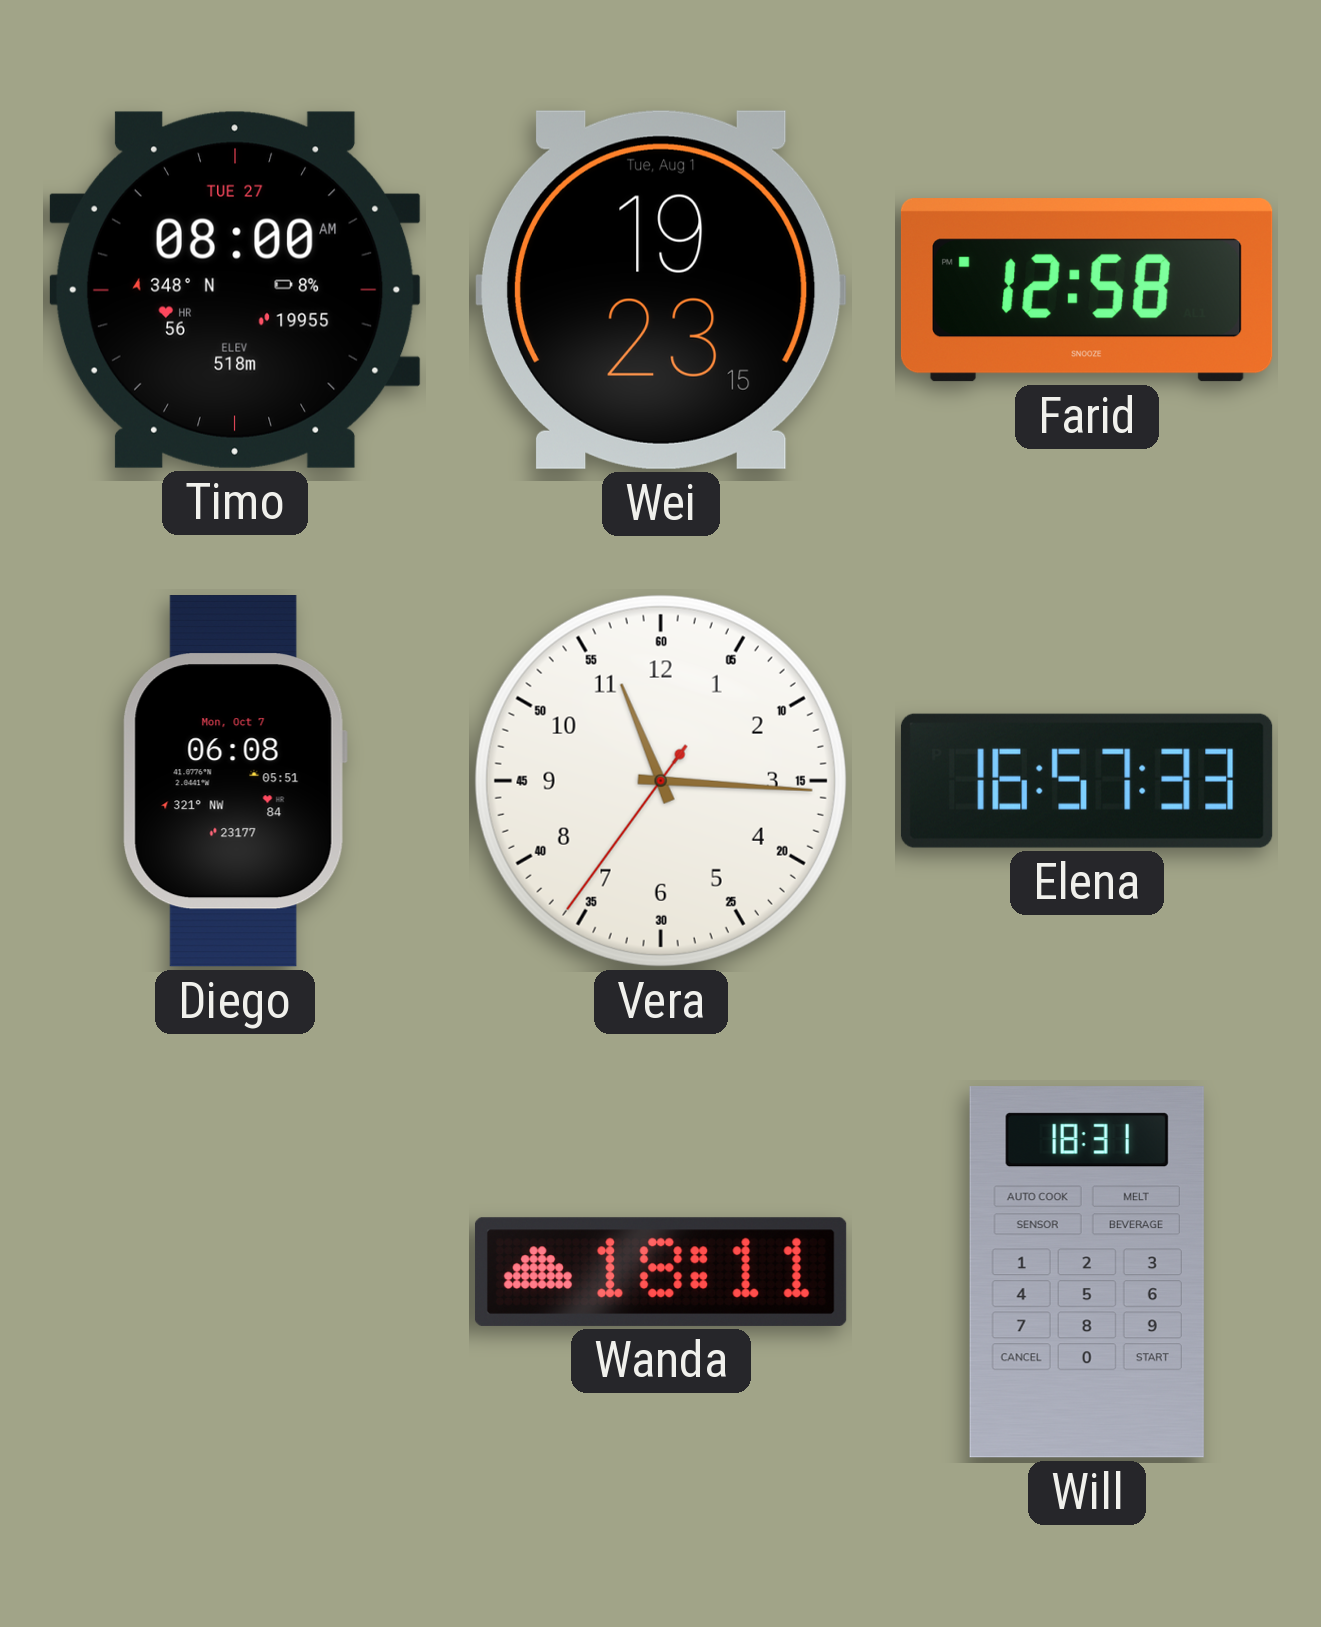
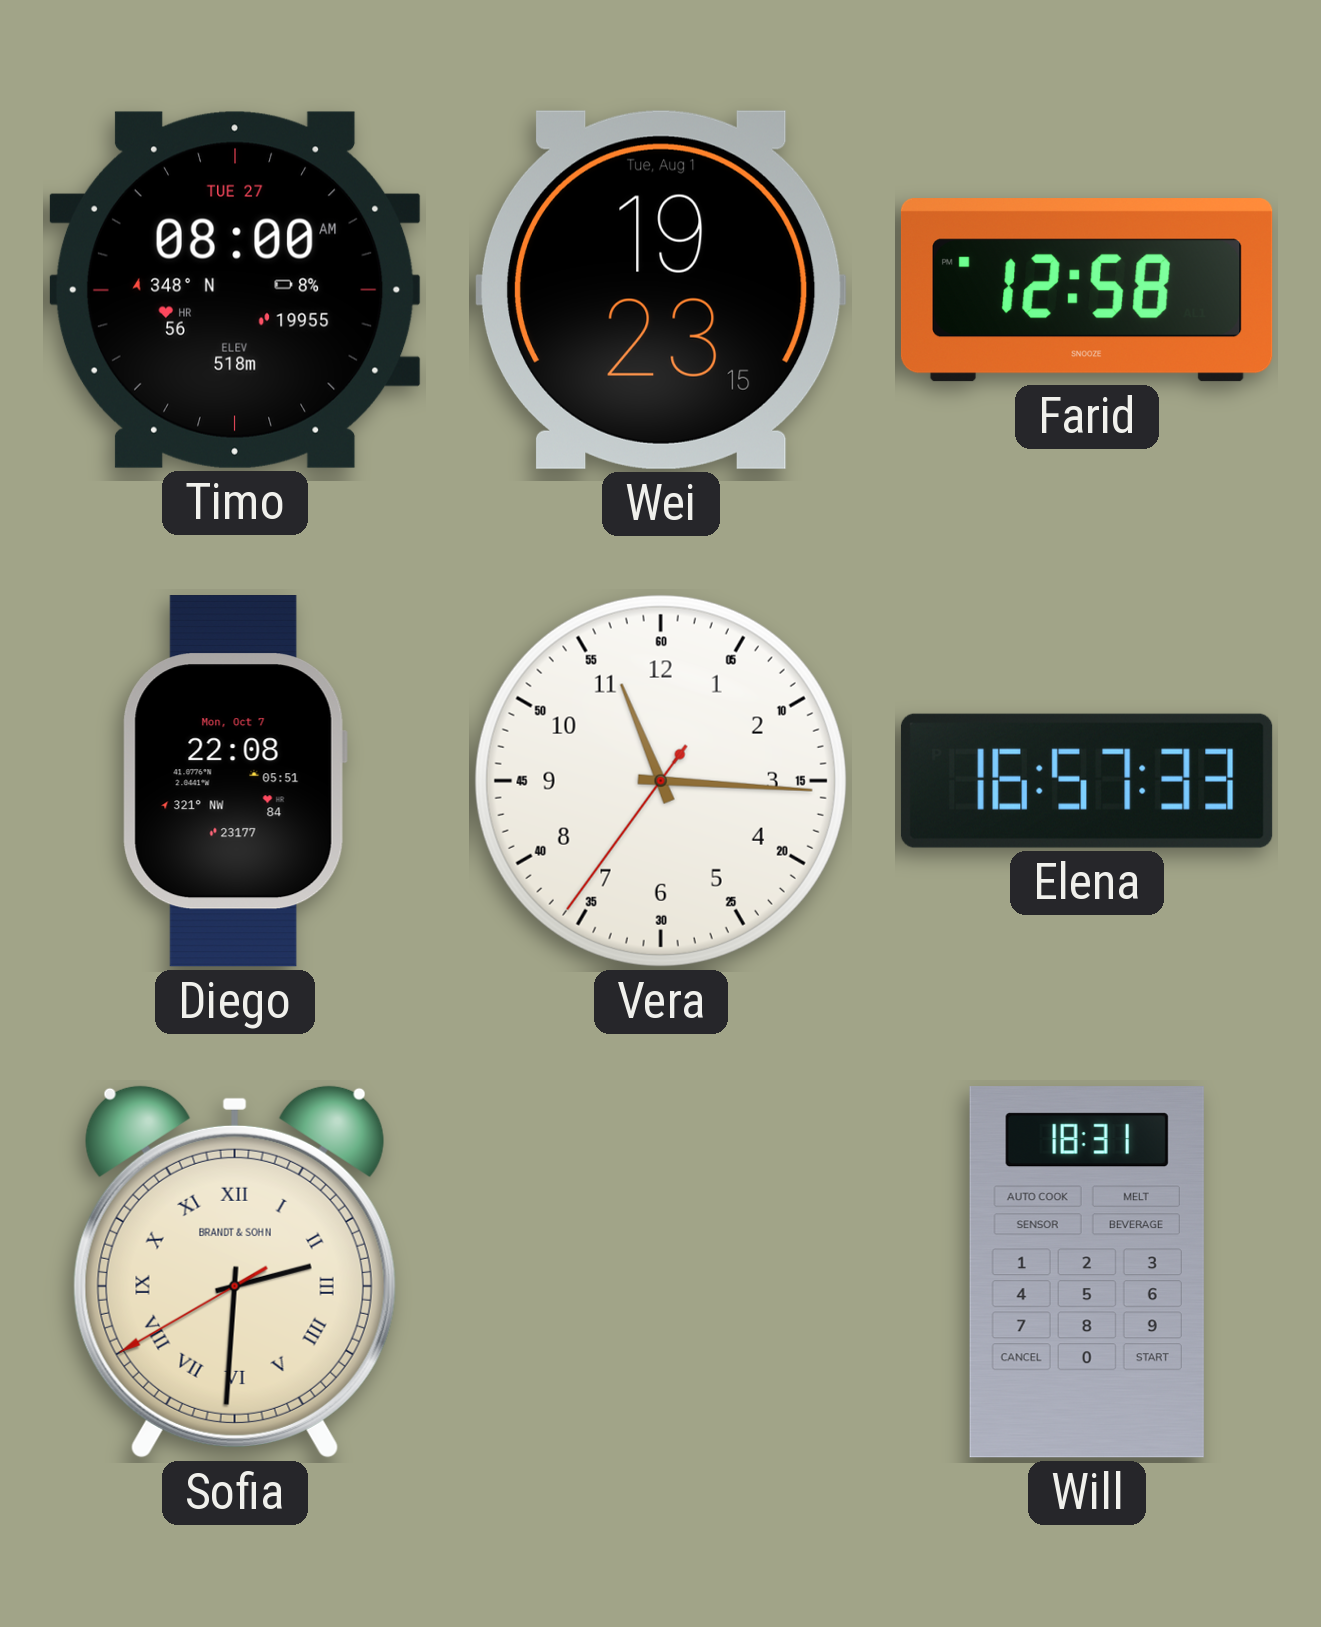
Diego: 06:08 -> 22:08 (235, 781)
Sofia: none -> 2:30 (235, 1272)
Wanda: 18:11 -> none (661, 1272)
